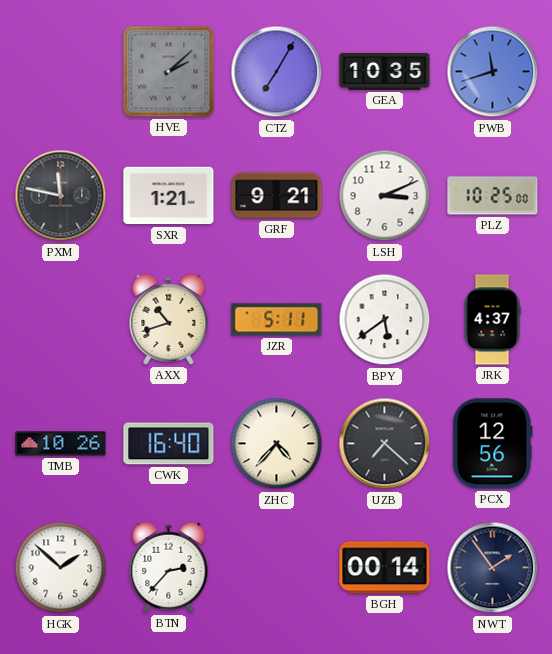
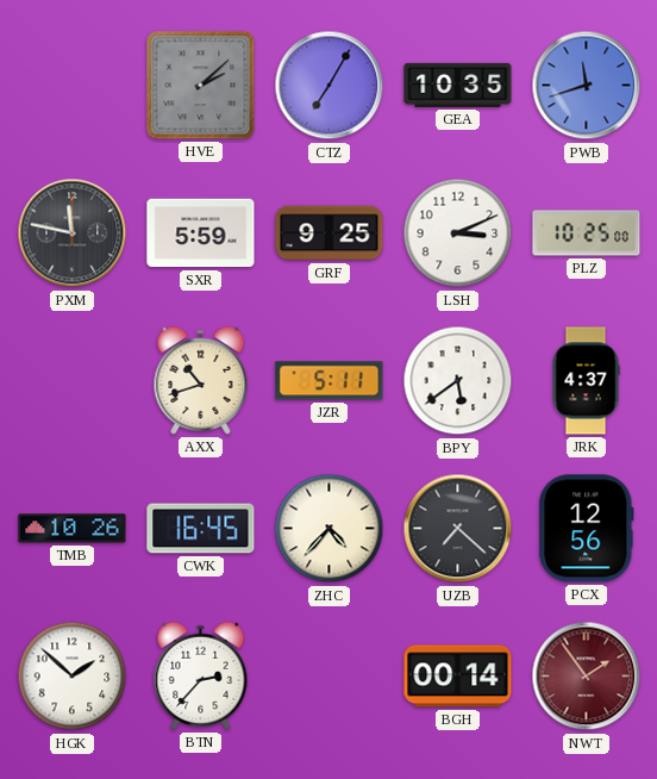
SXR: 1:21 -> 5:59 (201, 233)
GRF: 9:21 -> 9:25 (330, 233)
CWK: 16:40 -> 16:45 (201, 529)
NWT dial: navy -> burgundy (587, 677)
